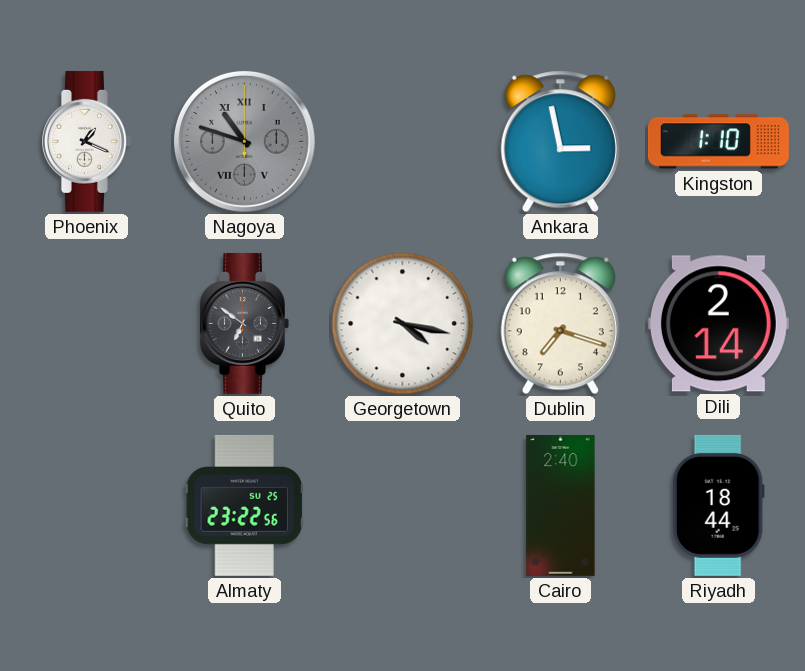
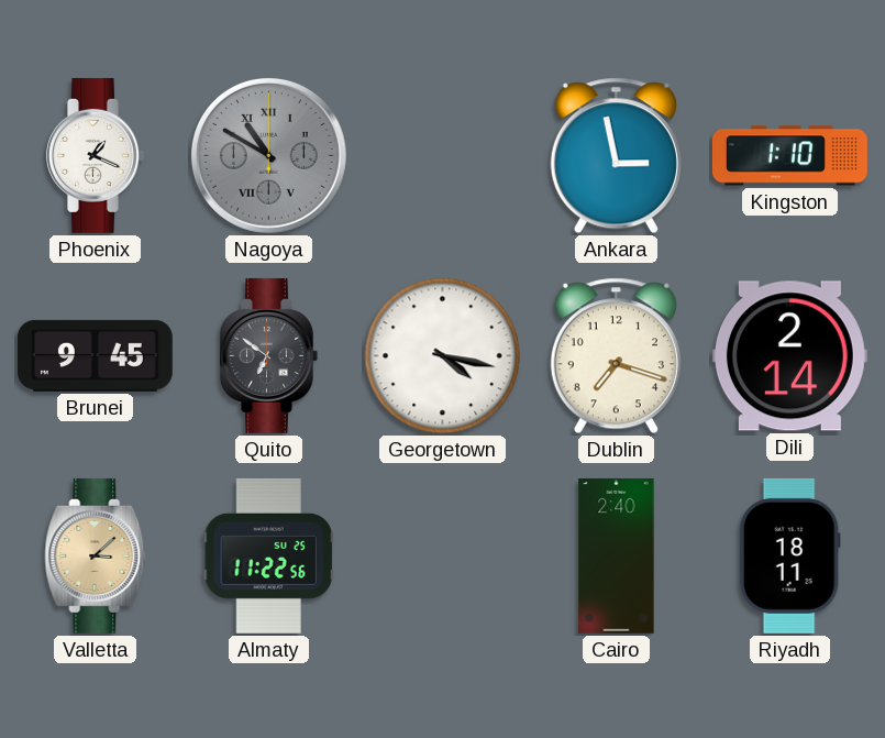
Nagoya: 10:48 -> 10:50 (268, 155)
Brunei: none -> 9:45 (95, 355)
Valletta: none -> 3:08 (96, 555)
Almaty: 23:22 -> 11:22 (268, 555)
Riyadh: 18:44 -> 18:11 (789, 555)
